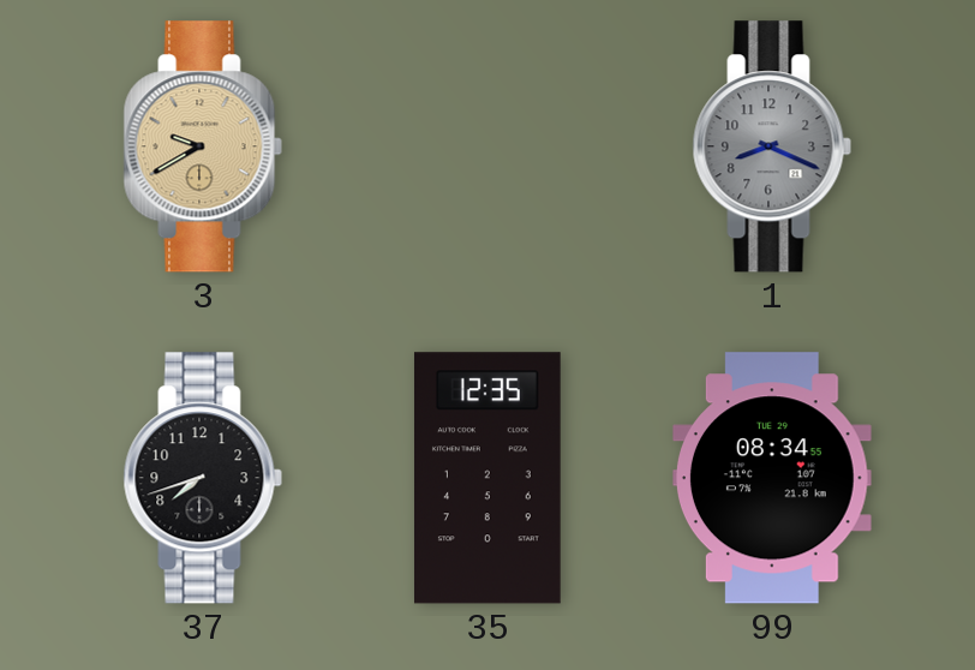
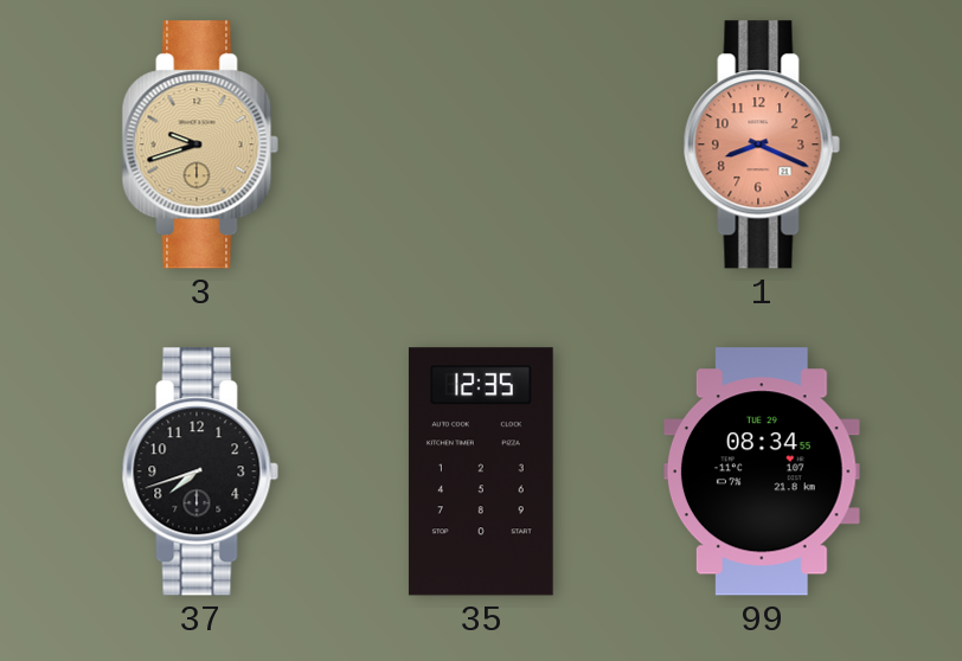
3: 9:40 -> 9:42 (200, 145)
1 dial: grey -> salmon (762, 145)
